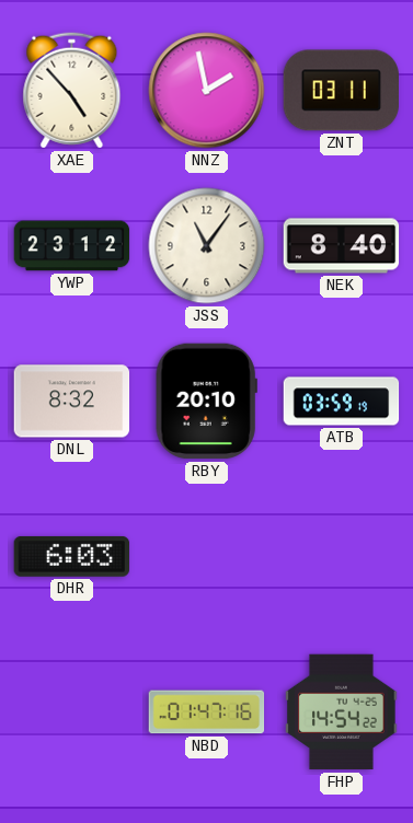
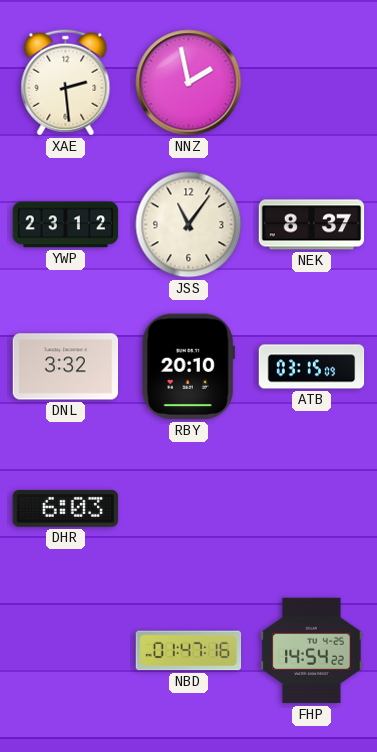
XAE: 4:53 -> 2:29 (66, 83)
ZNT: 03:11 -> none (342, 91)
NEK: 8:40 -> 8:37 (312, 225)
DNL: 8:32 -> 3:32 (66, 367)
ATB: 03:59 -> 03:15 (312, 367)
